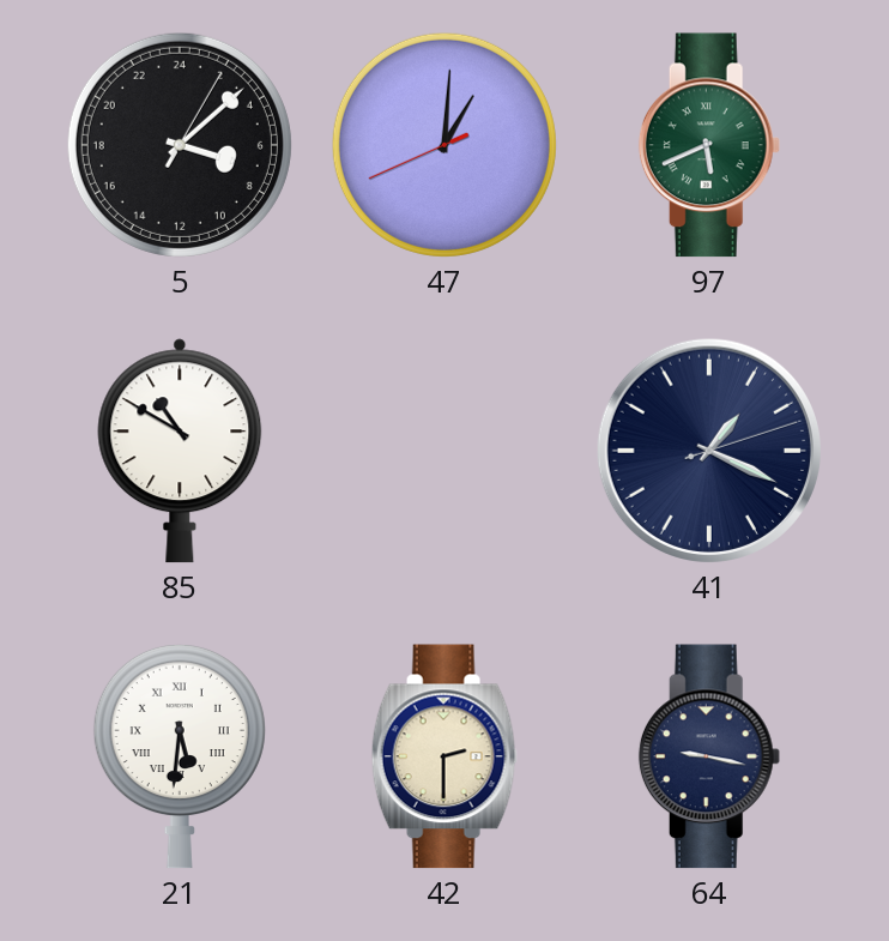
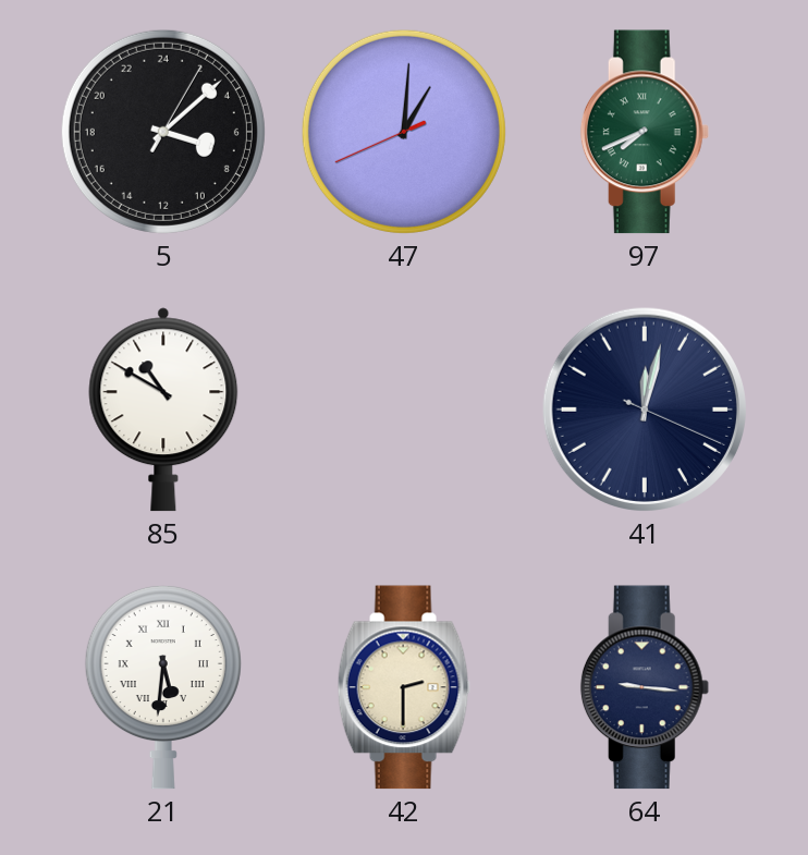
97: 5:41 -> 7:41 (645, 132)
41: 1:19 -> 12:02 (645, 410)
64: 9:17 -> 9:16 (645, 687)
